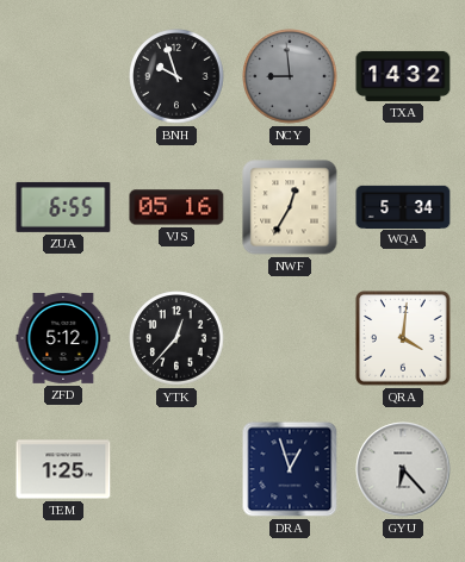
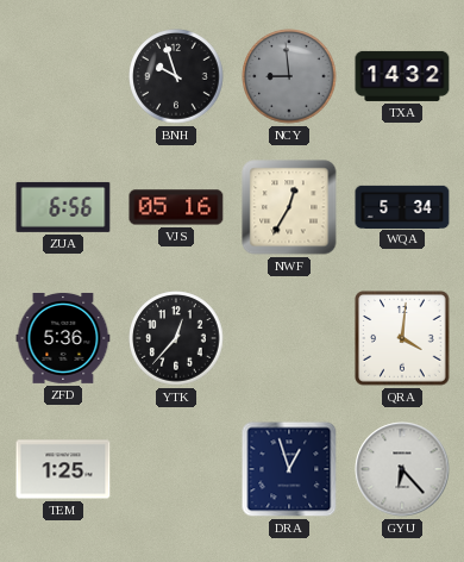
ZUA: 6:55 -> 6:56 (63, 207)
ZFD: 5:12 -> 5:36 (63, 338)
